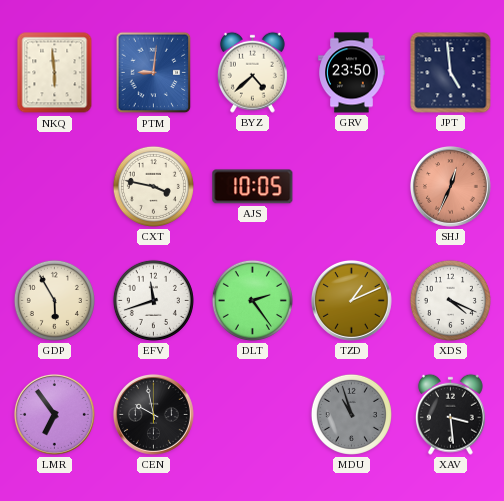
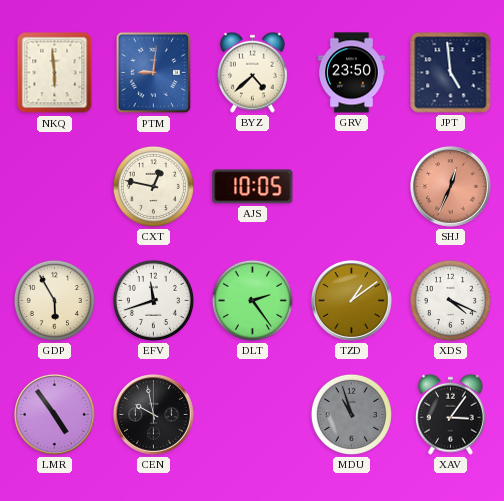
CXT: 3:47 -> 12:47 (153, 186)
TZD: 1:11 -> 1:09 (351, 300)
LMR: 6:54 -> 4:54 (54, 414)
XAV: 3:29 -> 3:06 (450, 414)
